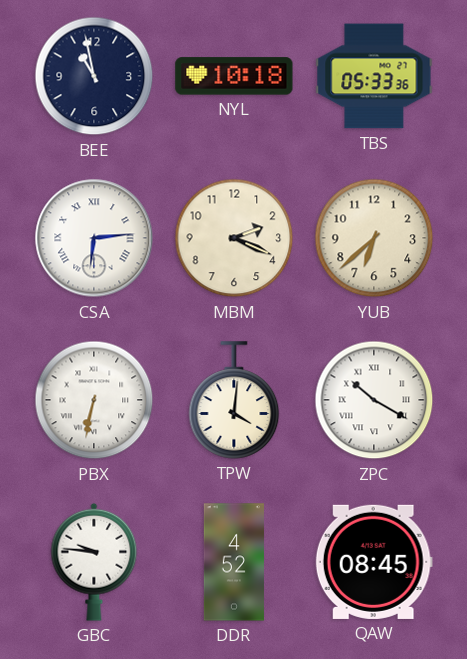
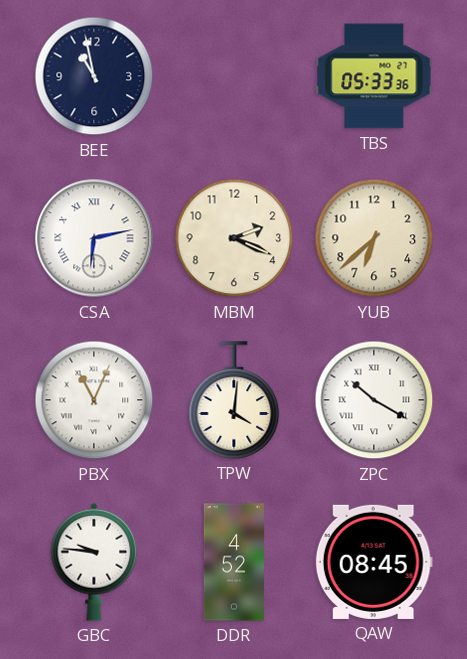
NYL: 10:18 -> none (234, 76)
CSA: 6:14 -> 6:13 (94, 238)
PBX: 6:32 -> 11:04 (94, 400)
